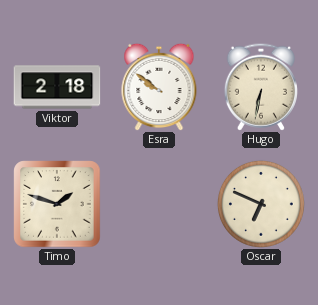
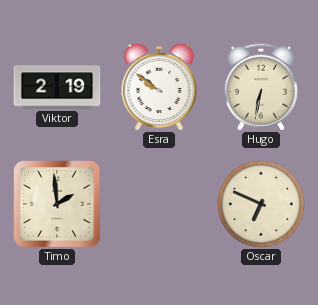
Viktor: 2:18 -> 2:19 (57, 87)
Timo: 1:48 -> 1:59 (57, 204)
